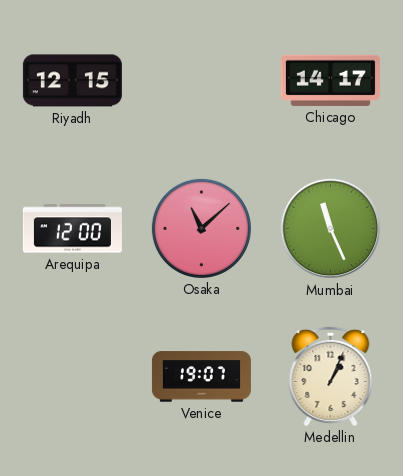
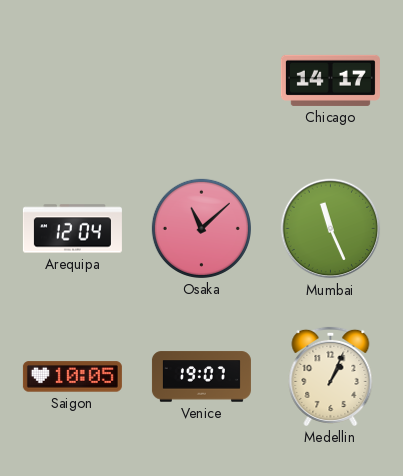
Riyadh: 12:15 -> none (72, 81)
Arequipa: 12:00 -> 12:04 (72, 229)
Saigon: none -> 10:05 (72, 377)
